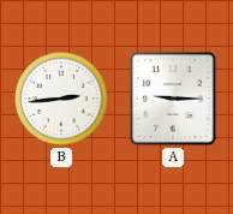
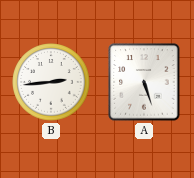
A: 9:15 -> 5:27 (144, 82)
